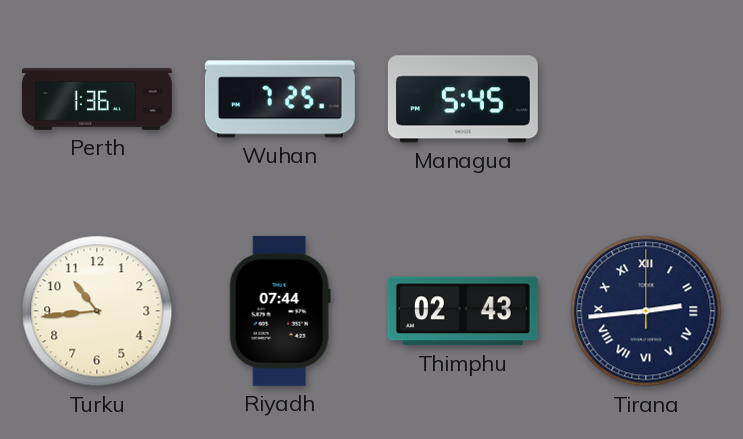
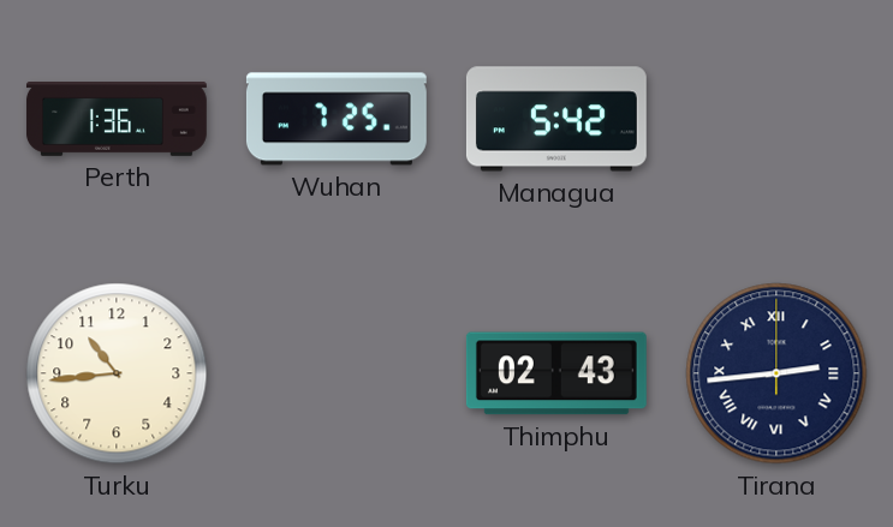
Managua: 5:45 -> 5:42 (556, 119)
Riyadh: 07:44 -> none (280, 311)
